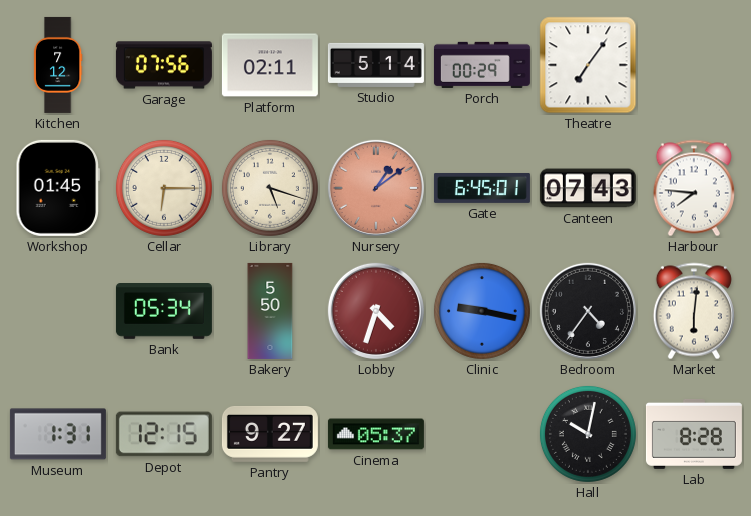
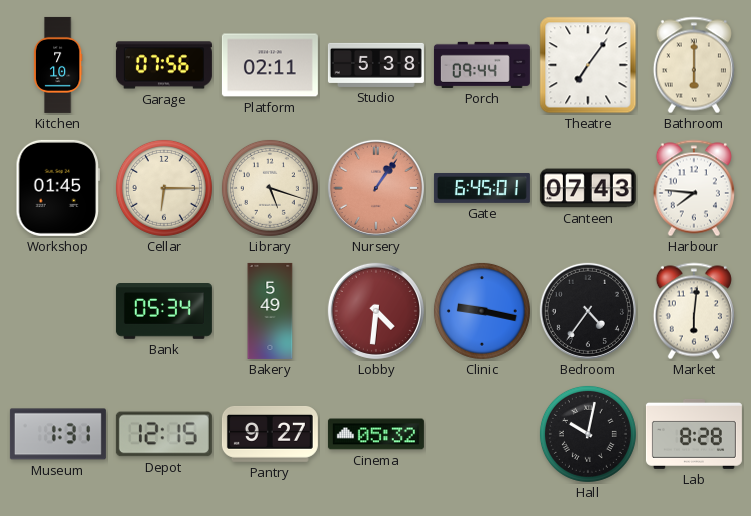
Kitchen: 7:12 -> 7:10 (58, 65)
Studio: 5:14 -> 5:38 (376, 65)
Porch: 00:29 -> 09:44 (482, 65)
Bathroom: none -> 6:00 (694, 65)
Nursery: 1:09 -> 1:06 (376, 188)
Bakery: 5:50 -> 5:49 (270, 311)
Lobby: 4:33 -> 4:31 (376, 311)
Cinema: 05:37 -> 05:32 (376, 434)
